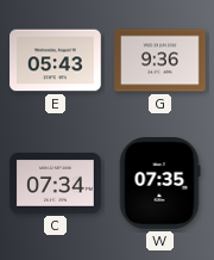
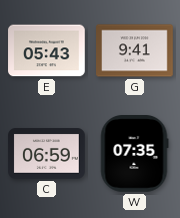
G: 9:36 -> 9:41 (135, 51)
C: 07:34 -> 06:59 (47, 154)
